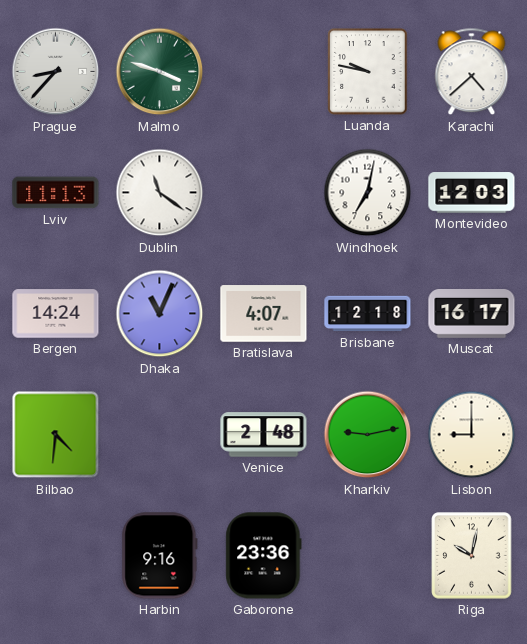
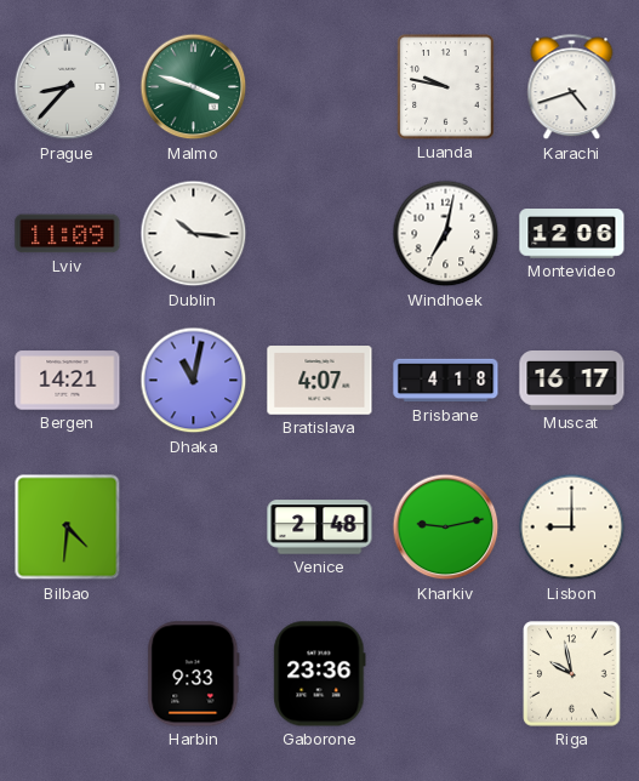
Karachi: 4:38 -> 4:42 (572, 87)
Lviv: 11:13 -> 11:09 (68, 234)
Dublin: 11:21 -> 10:16 (194, 234)
Montevideo: 12:03 -> 12:06 (572, 234)
Bergen: 14:24 -> 14:21 (68, 381)
Dhaka: 11:04 -> 11:02 (194, 381)
Brisbane: 12:18 -> 4:18 (446, 381)
Harbin: 9:16 -> 9:33 (194, 674)
Riga: 10:02 -> 9:58 (572, 674)
